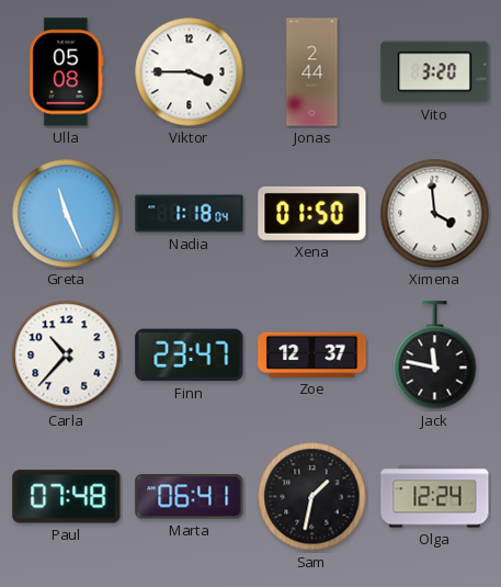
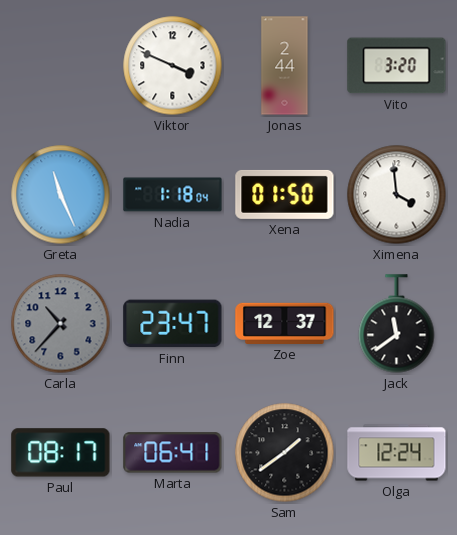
Ulla: 05:08 -> none (67, 72)
Viktor: 3:45 -> 3:49 (173, 66)
Carla dial: white -> grey (61, 324)
Jack: 11:47 -> 11:39 (397, 324)
Paul: 07:48 -> 08:17 (61, 453)
Sam: 1:32 -> 1:39 (285, 453)
